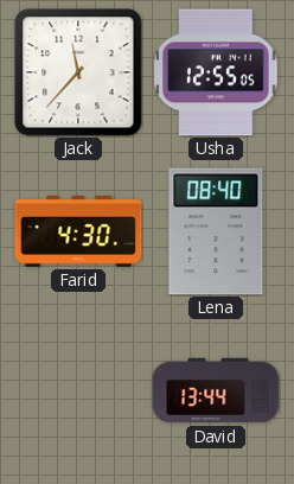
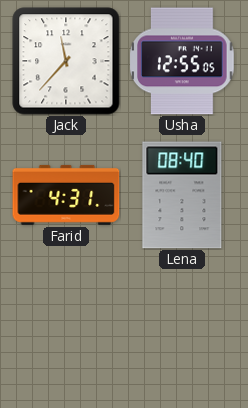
Farid: 4:30 -> 4:31 (66, 195)
David: 13:44 -> none (216, 390)
